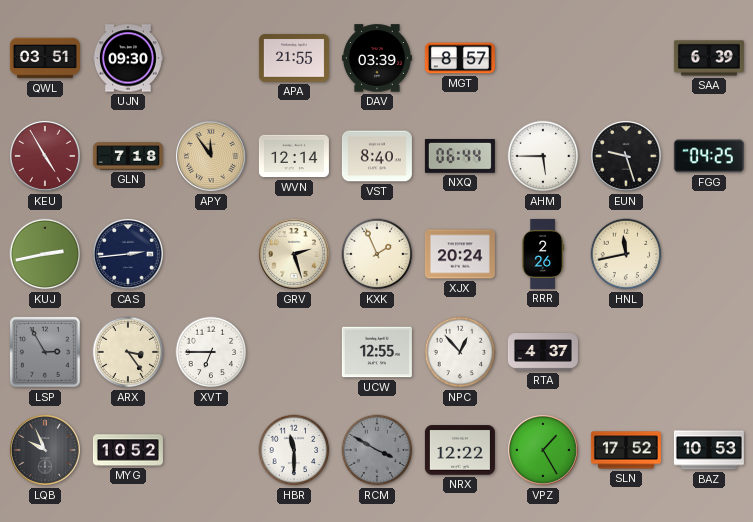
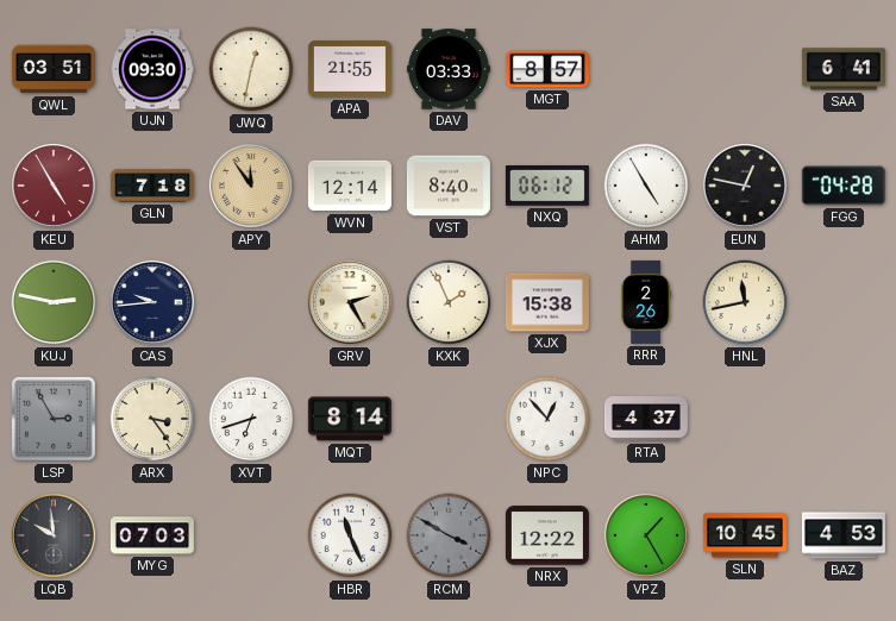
JWQ: none -> 12:32 (251, 69)
DAV: 03:39 -> 03:33 (449, 69)
SAA: 6:39 -> 6:41 (844, 69)
NXQ: 06:44 -> 06:12 (547, 187)
AHM: 5:45 -> 4:55 (646, 186)
EUN: 9:27 -> 12:47 (745, 186)
FGG: 04:25 -> 04:28 (844, 186)
KUJ: 2:43 -> 2:47 (54, 302)
CAS: 2:44 -> 9:44 (152, 302)
GRV: 2:27 -> 2:25 (350, 302)
XJX: 20:24 -> 15:38 (547, 302)
XVT: 6:45 -> 6:42 (251, 419)
MQT: none -> 8:14 (350, 419)
UCW: 12:55 -> none (377, 352)
LQB: 9:56 -> 9:59 (54, 535)
MYG: 10:52 -> 07:03 (152, 535)
HBR: 11:30 -> 11:26 (350, 535)
SLN: 17:52 -> 10:45 (745, 535)
BAZ: 10:53 -> 4:53 (844, 535)
